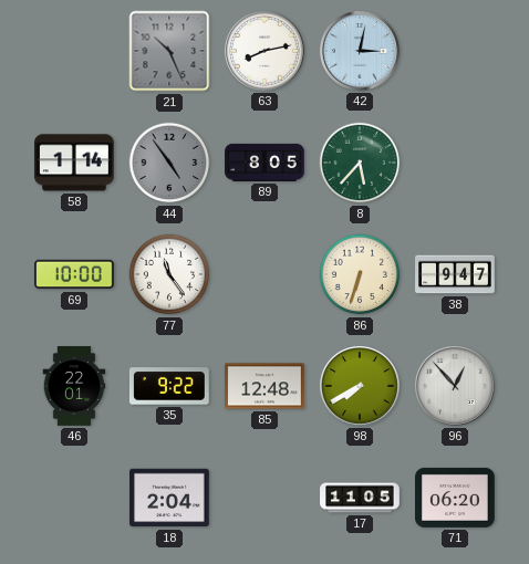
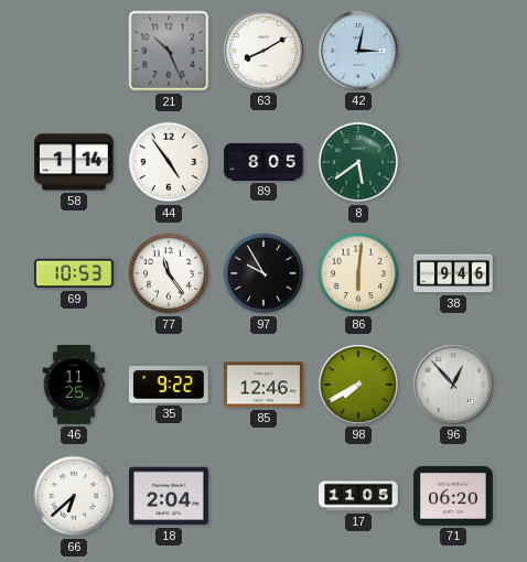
63: 8:13 -> 8:10 (263, 51)
44 dial: grey -> white (169, 162)
8: 5:37 -> 5:39 (358, 162)
69: 10:00 -> 10:53 (74, 273)
97: none -> 9:55 (263, 273)
86: 6:33 -> 6:01 (358, 273)
38: 9:47 -> 9:46 (453, 273)
46: 22:01 -> 11:25 (74, 385)
85: 12:48 -> 12:46 (265, 385)
66: none -> 6:38 (74, 496)
